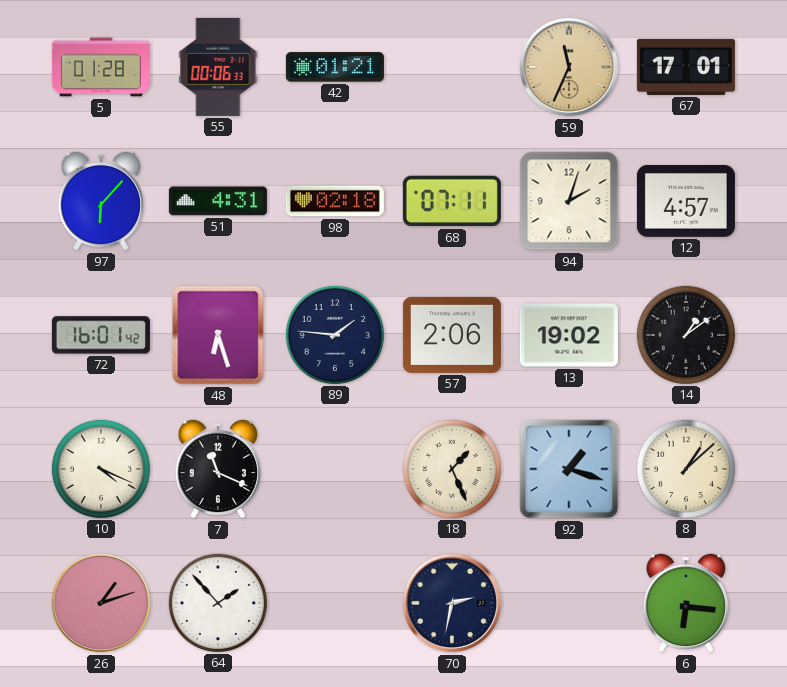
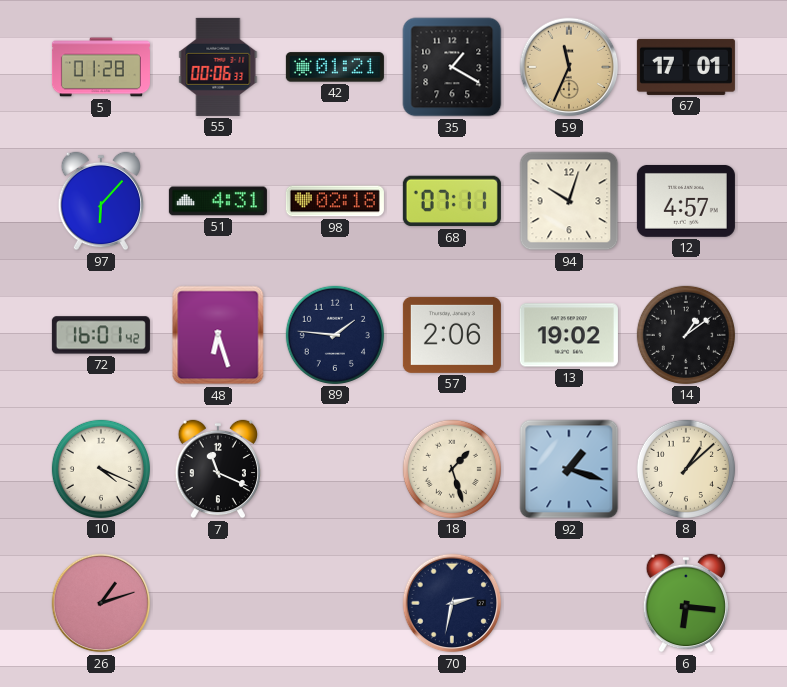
35: none -> 1:20 (452, 67)
94: 2:03 -> 10:03 (569, 201)
18: 1:26 -> 1:27 (452, 469)
64: 1:53 -> none (218, 603)
